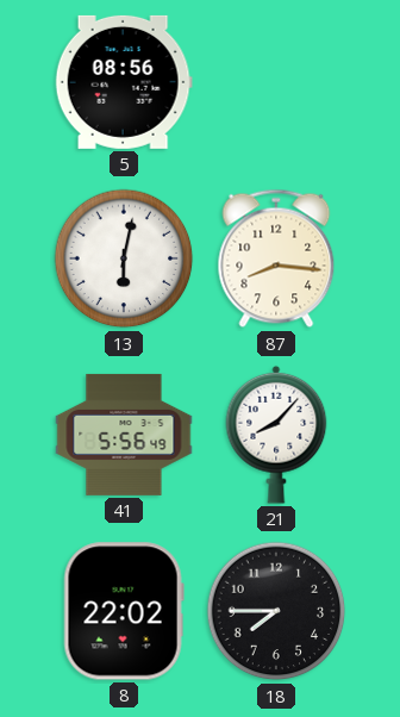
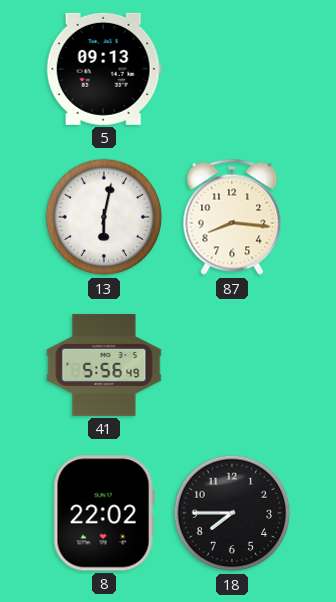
5: 08:56 -> 09:13 (104, 69)
21: 8:07 -> none (276, 435)
